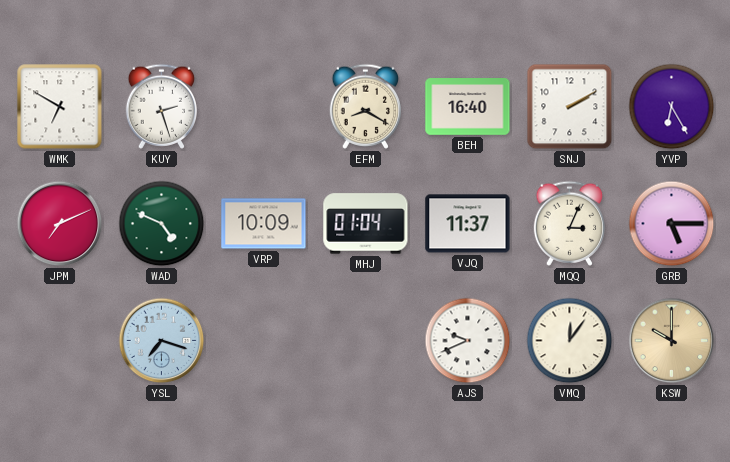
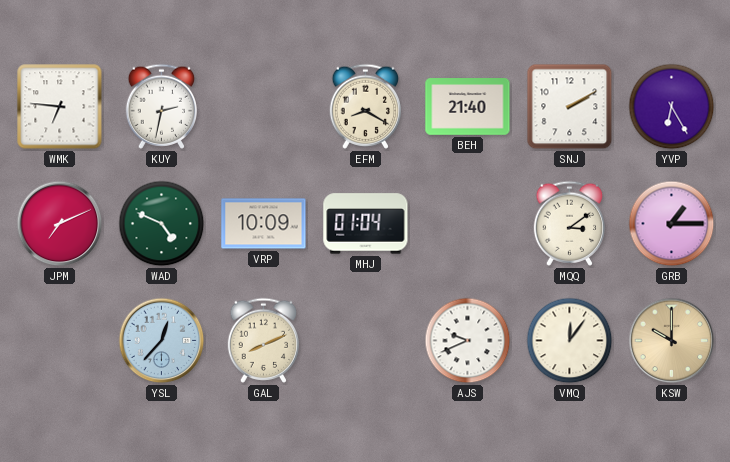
WMK: 6:50 -> 6:46 (60, 107)
KUY: 2:27 -> 2:32 (162, 106)
BEH: 16:40 -> 21:40 (468, 107)
VJQ: 11:37 -> none (468, 224)
MQQ: 3:04 -> 3:09 (570, 223)
GRB: 5:15 -> 1:15 (672, 224)
YSL: 7:18 -> 12:37 (162, 341)
GAL: none -> 8:11 (264, 340)
